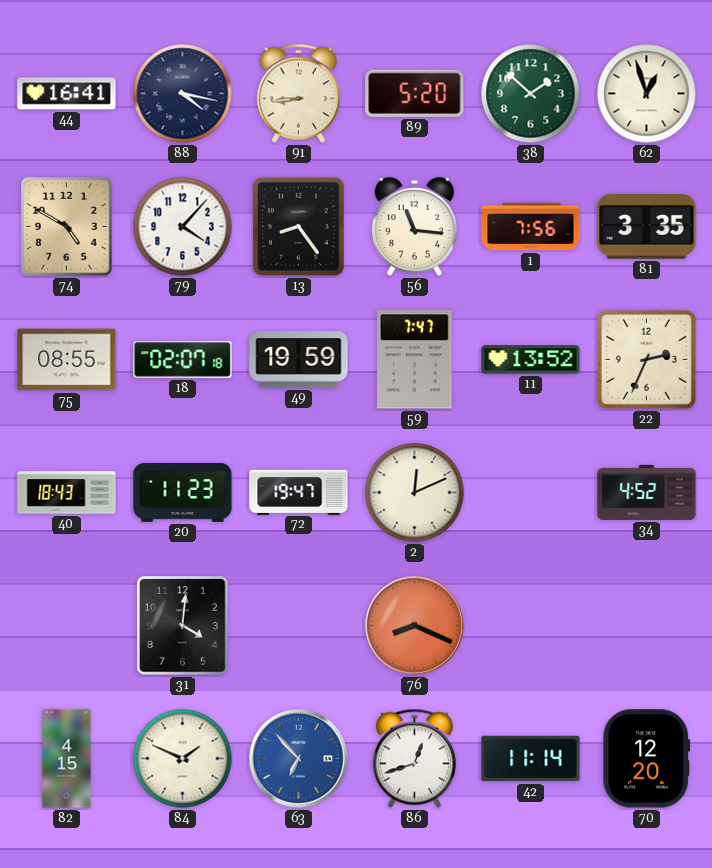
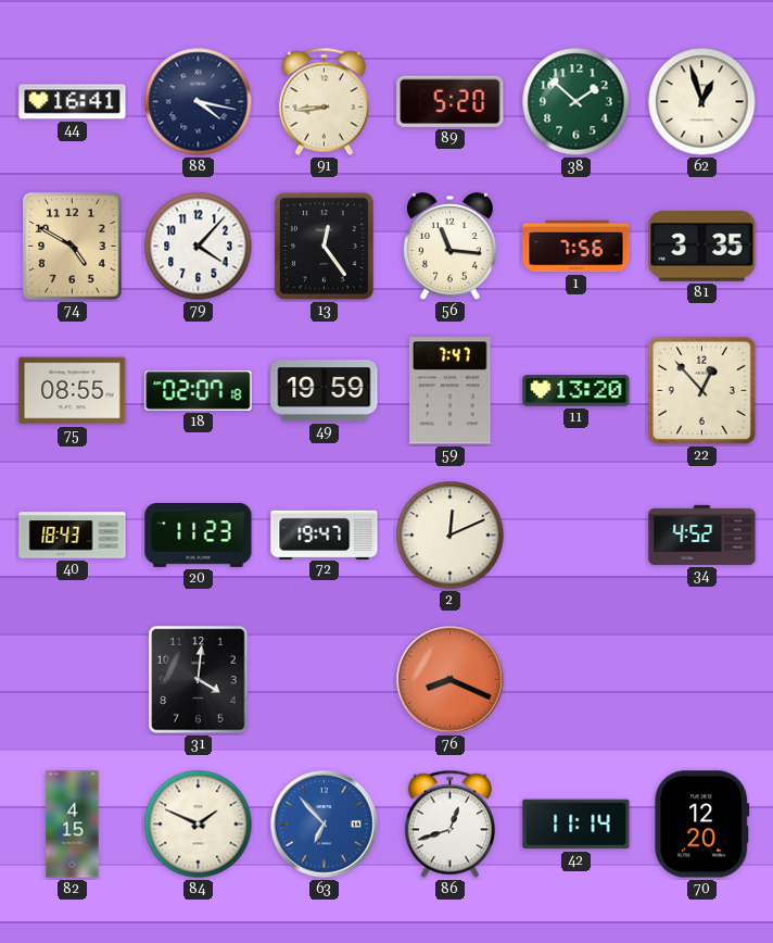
13: 8:24 -> 12:24 (324, 246)
11: 13:52 -> 13:20 (576, 391)
22: 2:34 -> 12:53 (701, 390)
